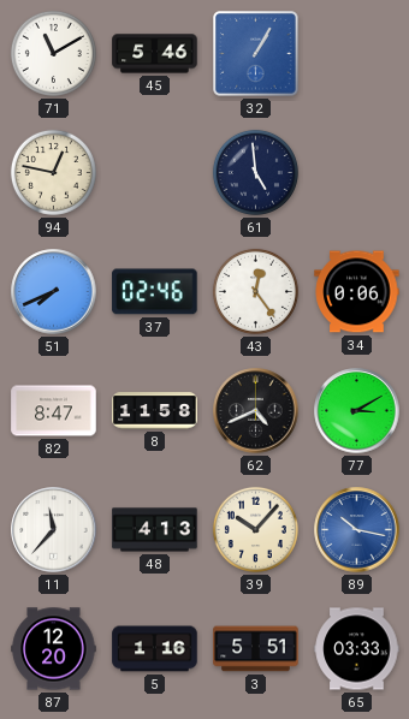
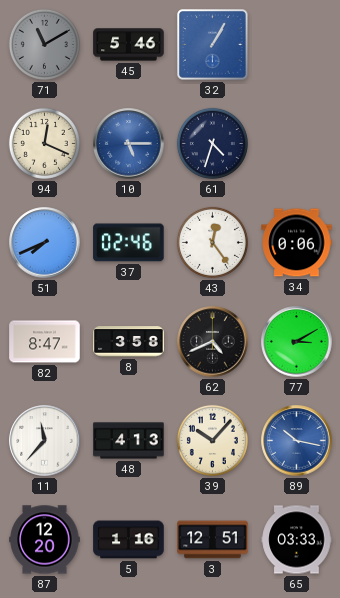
71 dial: white -> grey (44, 44)
94: 12:47 -> 12:19 (44, 143)
10: none -> 5:15 (129, 144)
61: 4:59 -> 4:33 (212, 143)
8: 11:58 -> 3:58 (129, 342)
3: 5:51 -> 12:51 (213, 540)
